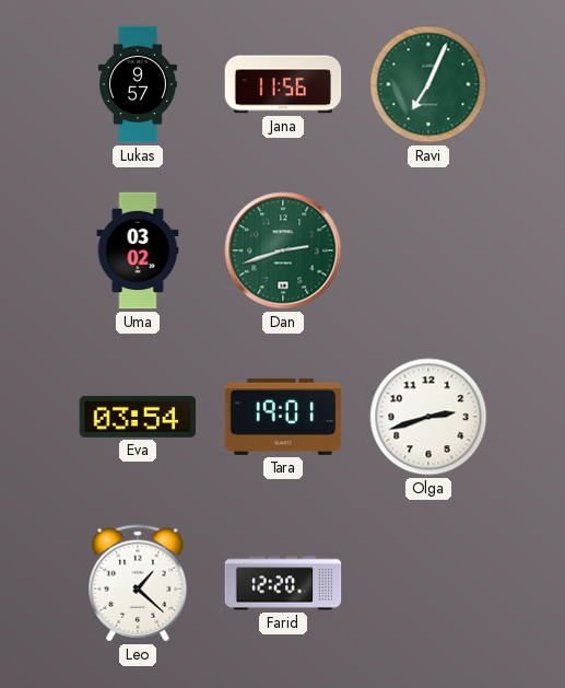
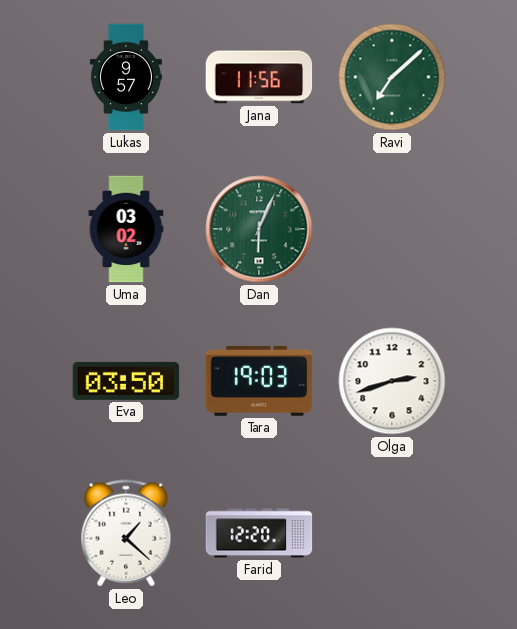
Ravi: 7:04 -> 7:08 (392, 77)
Dan: 2:42 -> 6:04 (259, 229)
Eva: 03:54 -> 03:50 (126, 381)
Tara: 19:01 -> 19:03 (259, 381)
